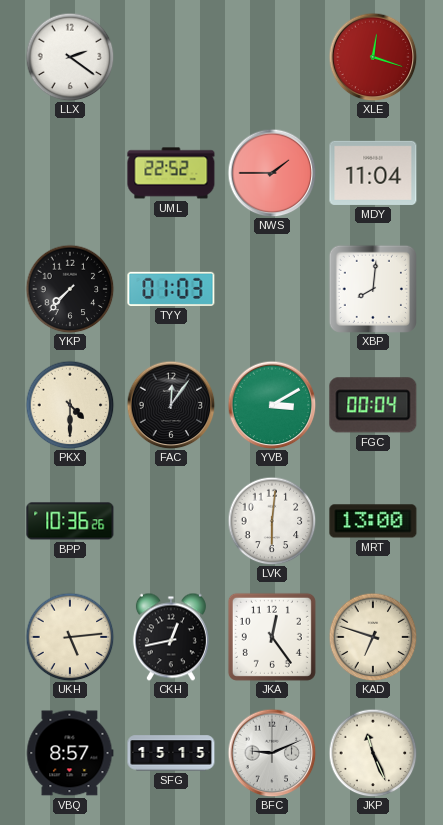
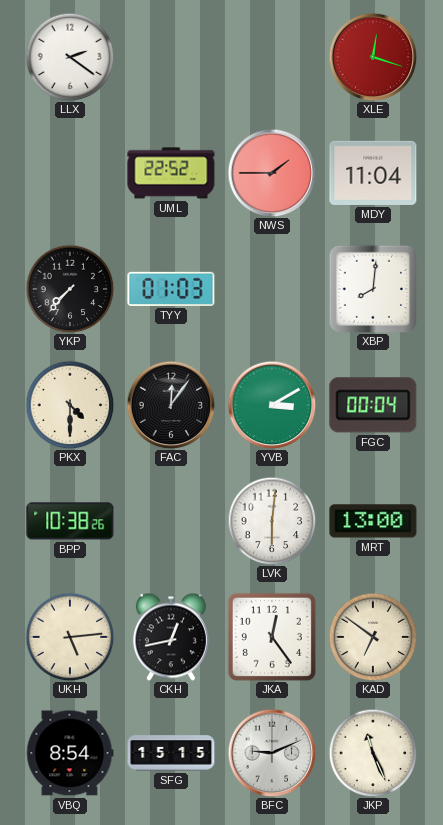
BPP: 10:36 -> 10:38 (70, 521)
KAD: 6:48 -> 6:51 (373, 637)
VBQ: 8:57 -> 8:54 (70, 753)
